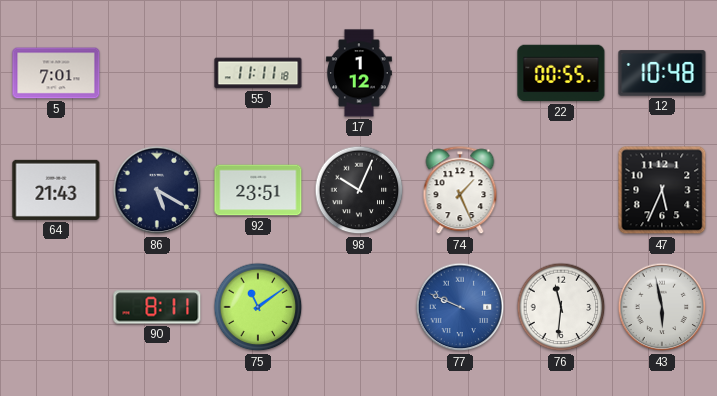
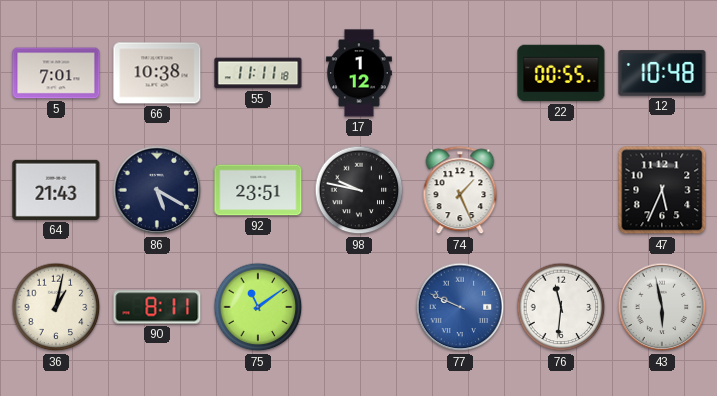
66: none -> 10:38 (157, 73)
98: 10:04 -> 9:47 (359, 190)
36: none -> 1:02 (56, 307)
